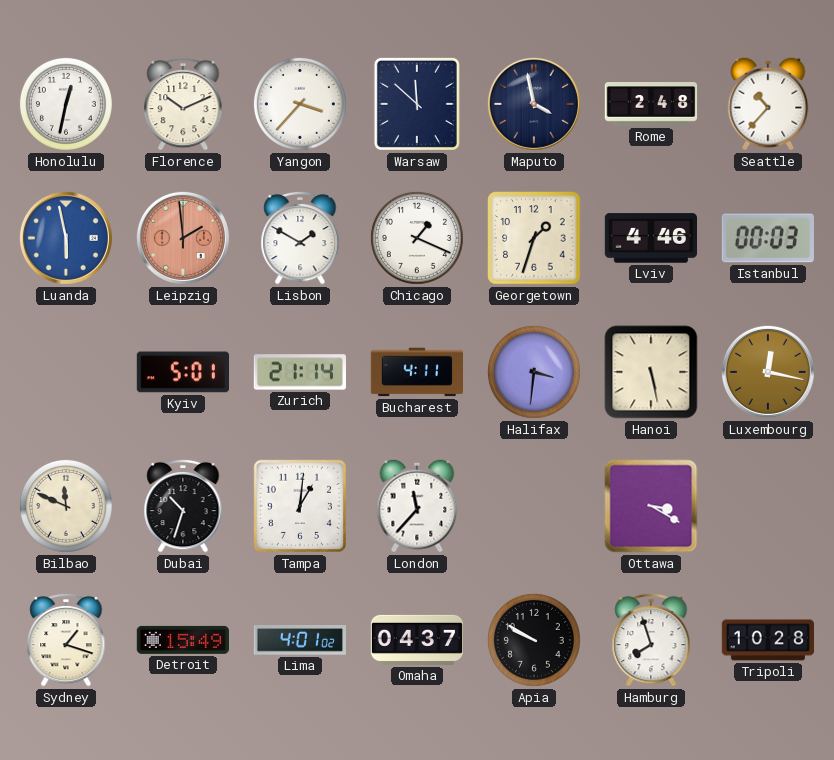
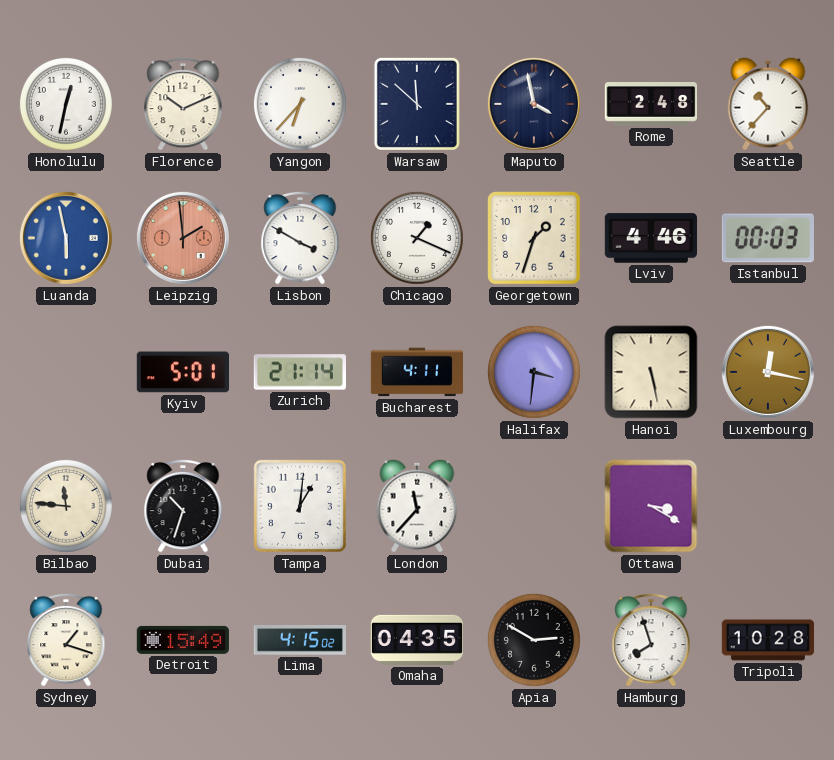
Yangon: 3:37 -> 6:37 (300, 104)
Lisbon: 1:50 -> 3:50 (300, 238)
Bilbao: 11:49 -> 11:46 (66, 506)
Lima: 4:01 -> 4:15 (300, 641)
Omaha: 04:37 -> 04:35 (416, 640)
Apia: 9:50 -> 2:50 (534, 640)
